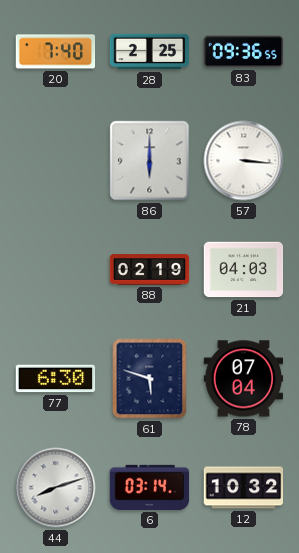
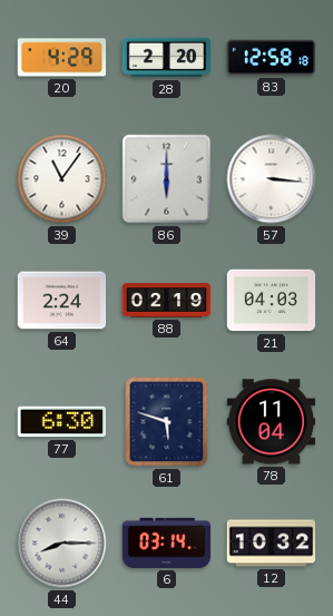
20: 7:40 -> 4:29 (62, 58)
28: 2:25 -> 2:20 (167, 58)
83: 09:36 -> 12:58 (272, 58)
39: none -> 11:06 (62, 179)
64: none -> 2:24 (62, 301)
78: 07:04 -> 11:04 (272, 422)
44: 8:12 -> 8:15 (62, 544)
